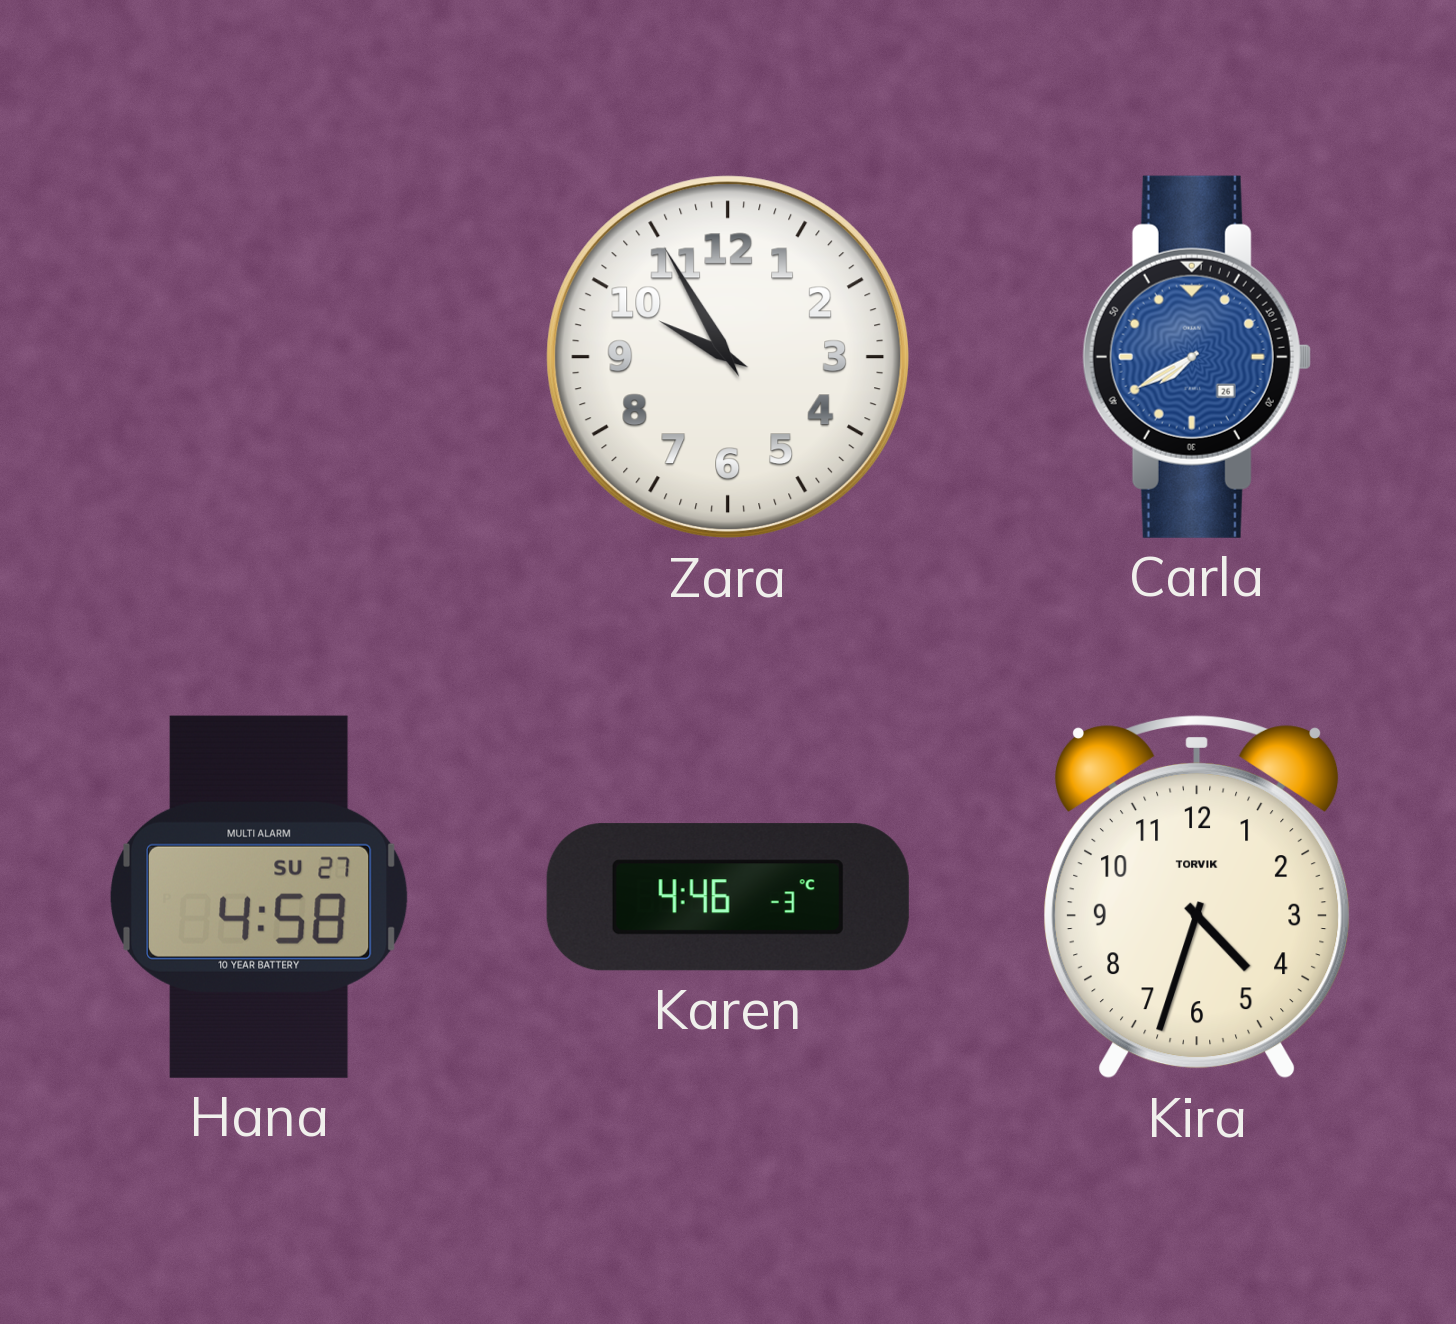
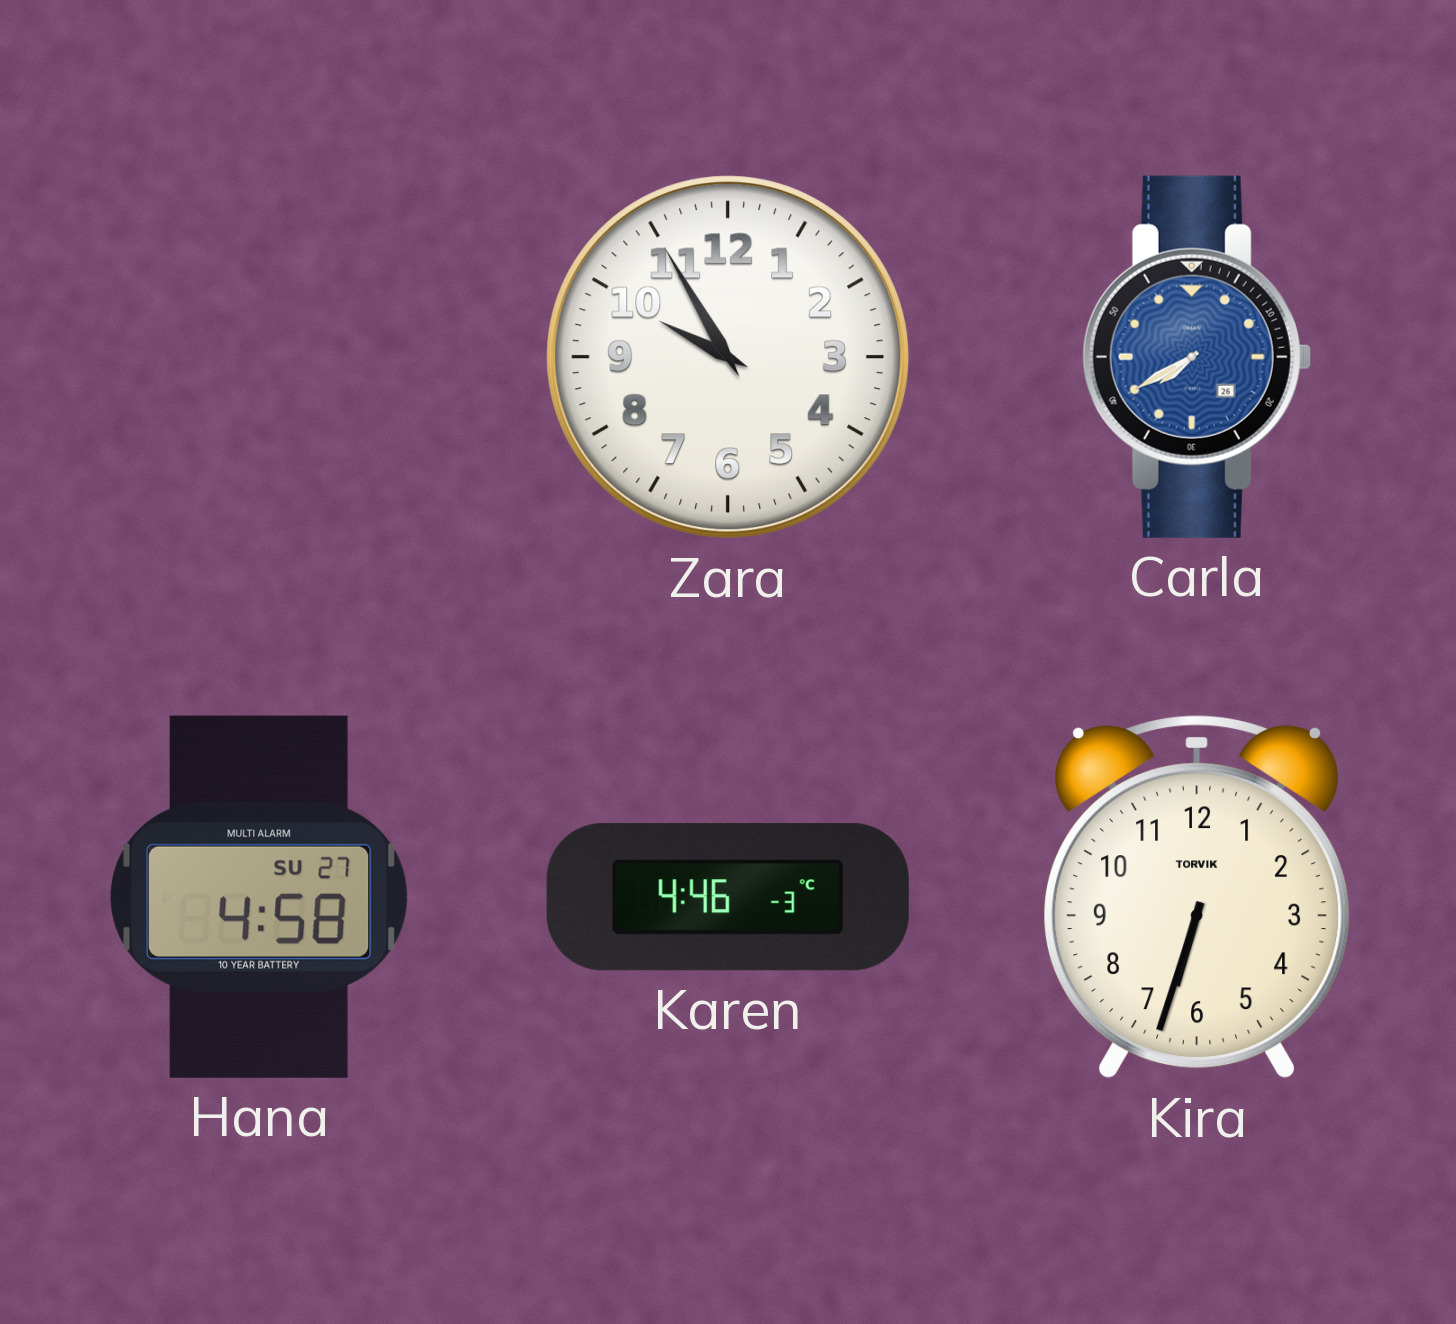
Kira: 4:33 -> 6:33 (1197, 897)
